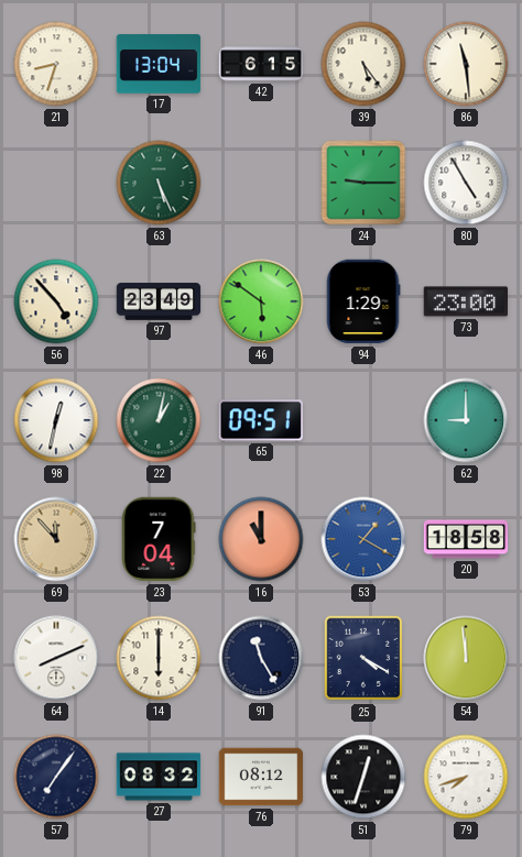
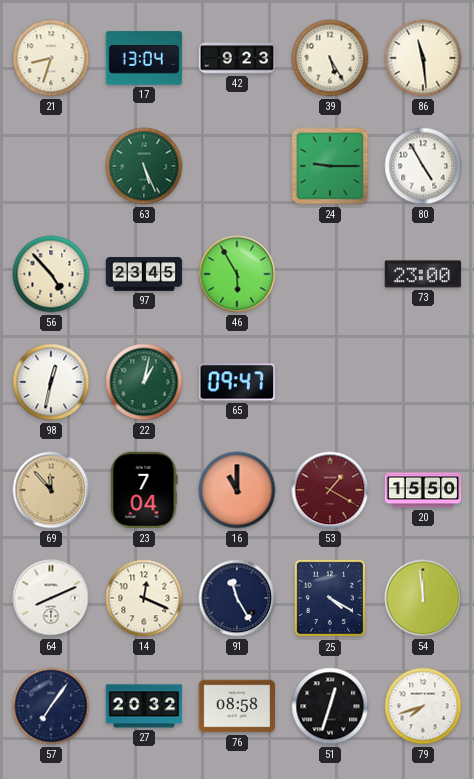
42: 6:15 -> 9:23 (237, 58)
39: 5:24 -> 5:25 (330, 58)
97: 23:49 -> 23:45 (144, 274)
46: 5:51 -> 5:55 (237, 274)
94: 1:29 -> none (363, 301)
65: 09:51 -> 09:47 (236, 382)
62: 9:00 -> none (466, 420)
53 dial: blue -> burgundy (330, 490)
20: 18:58 -> 15:50 (423, 490)
14: 6:00 -> 12:19 (144, 598)
27: 08:32 -> 20:32 (144, 706)
76: 08:12 -> 08:58 (237, 706)
